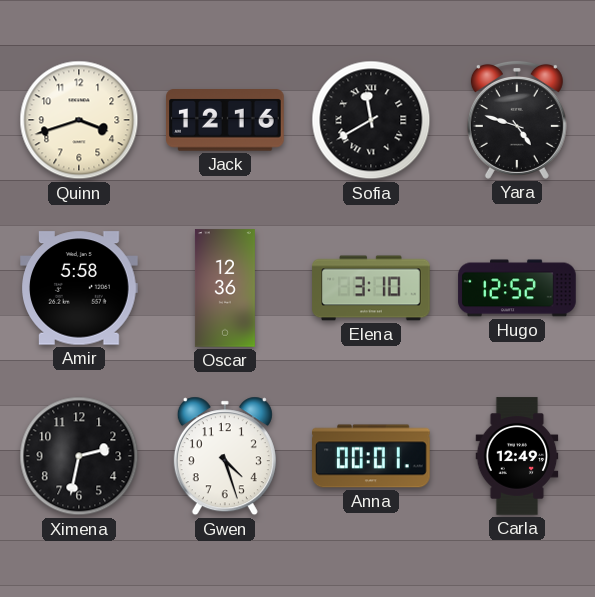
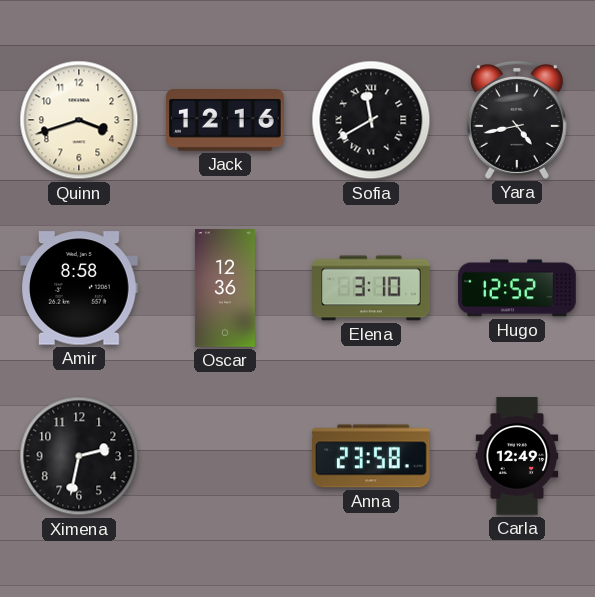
Yara: 4:48 -> 4:43 (517, 120)
Amir: 5:58 -> 8:58 (79, 288)
Gwen: 4:27 -> none (225, 456)
Anna: 00:01 -> 23:58 (371, 456)
